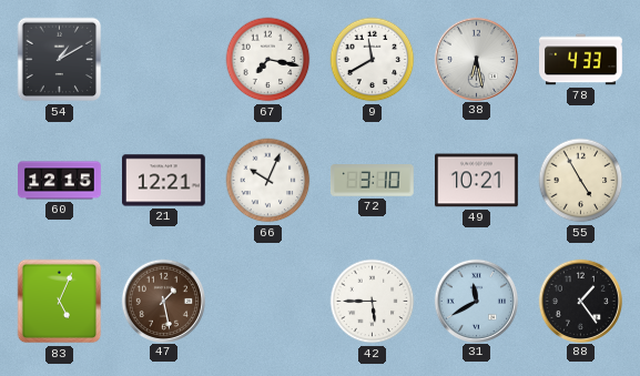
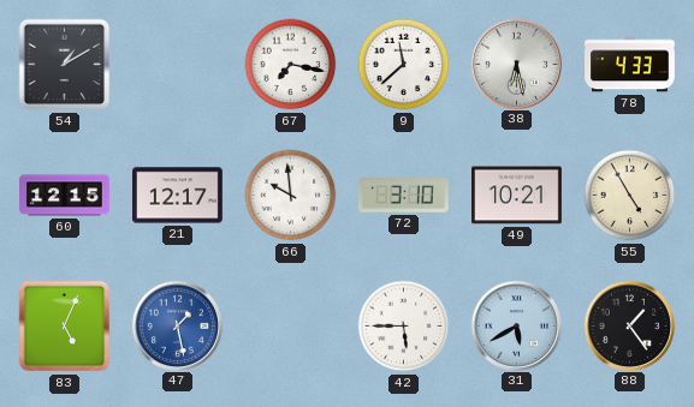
9: 11:40 -> 11:38 (404, 65)
21: 12:21 -> 12:17 (178, 196)
66: 10:04 -> 9:59 (291, 196)
47 dial: brown -> blue (177, 325)
31: 11:40 -> 5:40 (516, 325)
